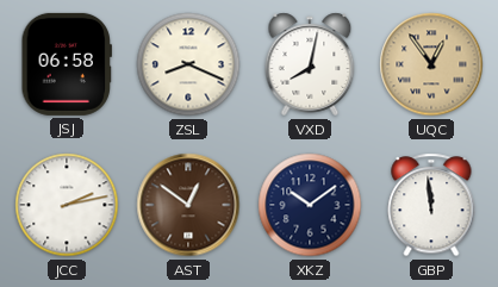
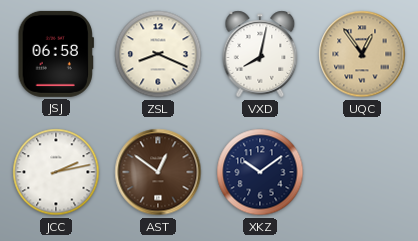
GBP: 11:59 -> none (431, 205)
